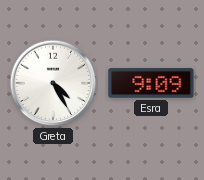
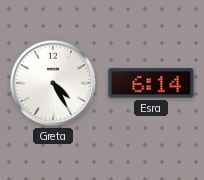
Esra: 9:09 -> 6:14 (151, 83)
